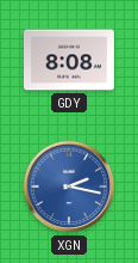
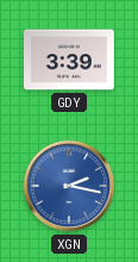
GDY: 8:08 -> 3:39 (69, 60)
